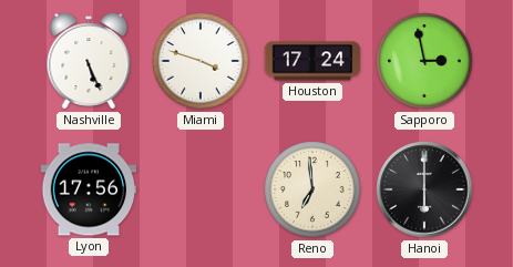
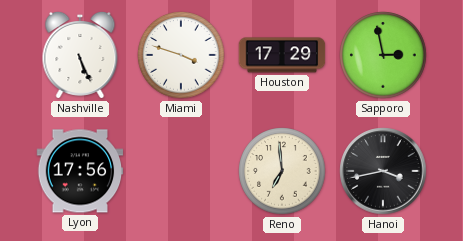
Houston: 17:24 -> 17:29 (282, 55)
Hanoi: 6:00 -> 3:43 (383, 171)
